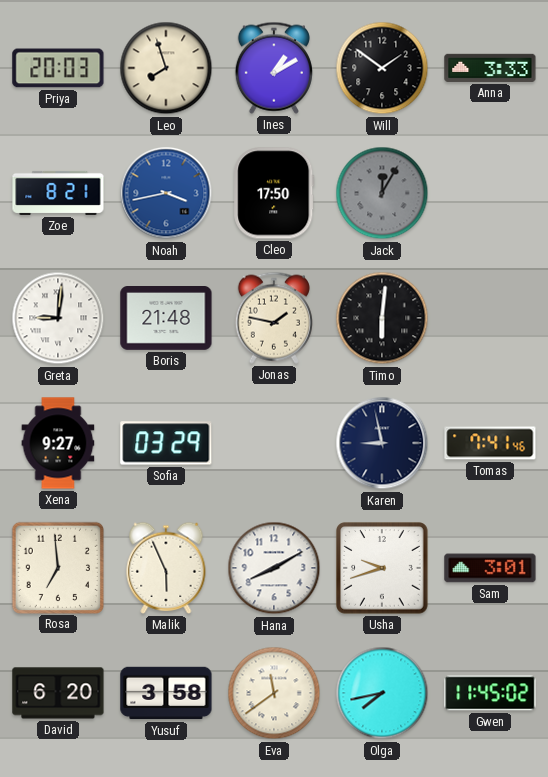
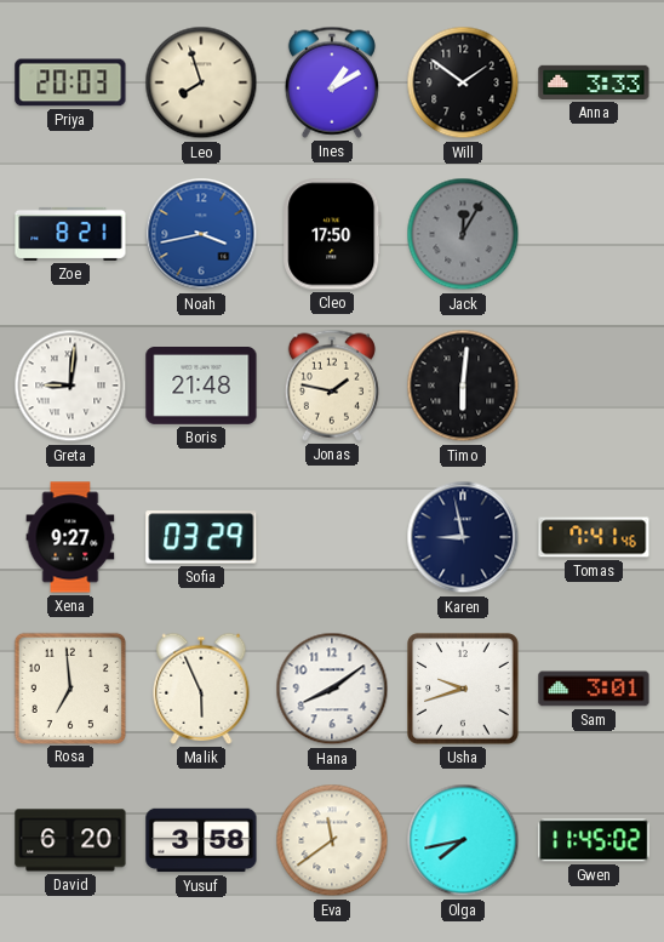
Hana: 8:10 -> 8:09 (332, 689)
